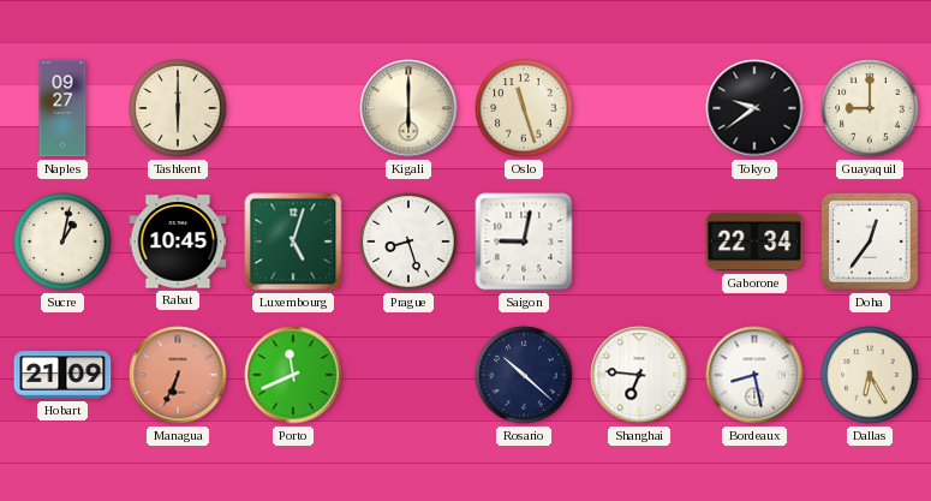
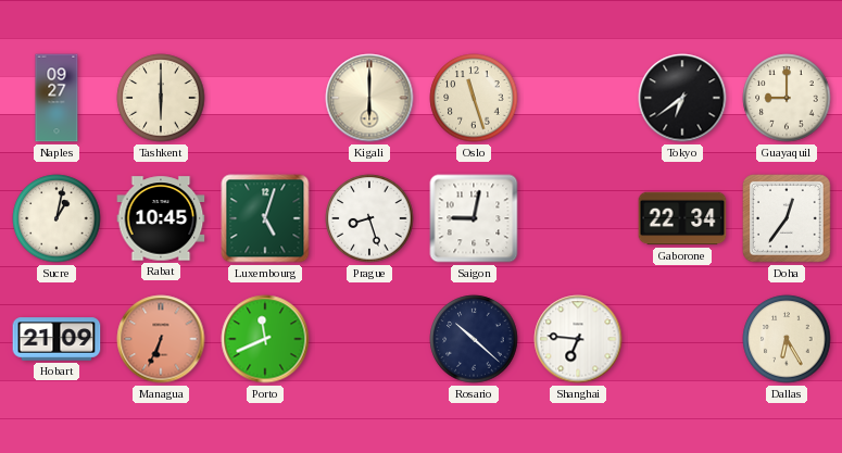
Tokyo: 9:39 -> 6:39 (682, 98)
Bordeaux: 8:28 -> none (754, 375)
